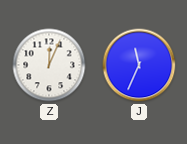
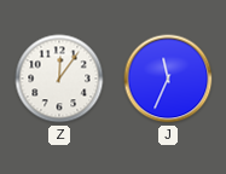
Z: 12:04 -> 12:06 (59, 79)
